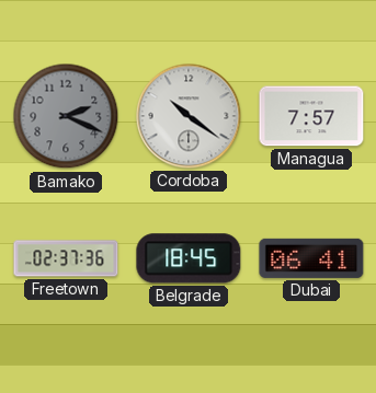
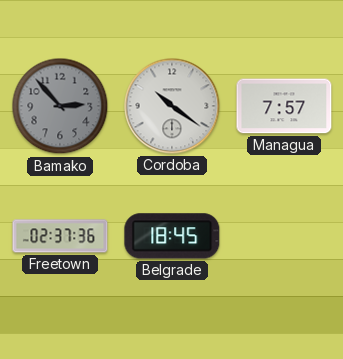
Bamako: 2:19 -> 2:53 (60, 106)
Dubai: 06:41 -> none (311, 258)
